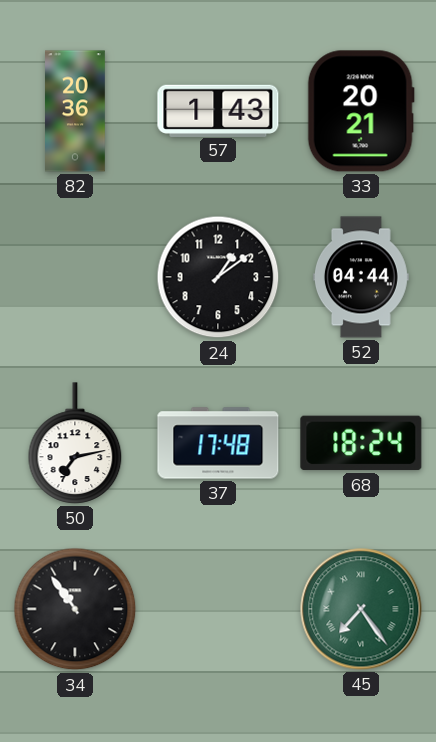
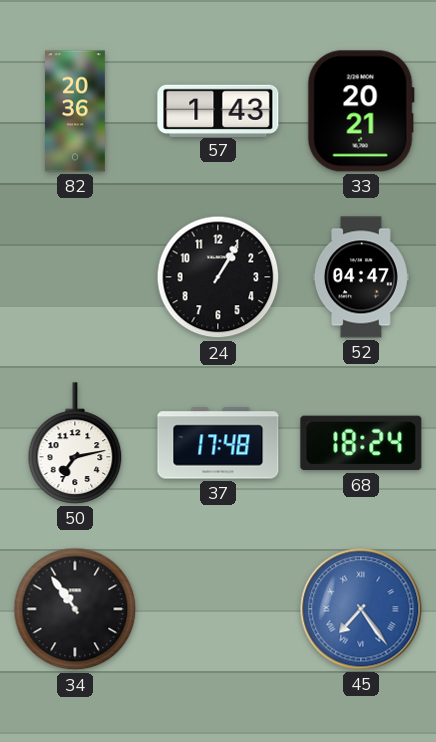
24: 1:09 -> 1:05 (218, 277)
52: 04:44 -> 04:47 (361, 277)
45 dial: green -> blue (361, 609)
